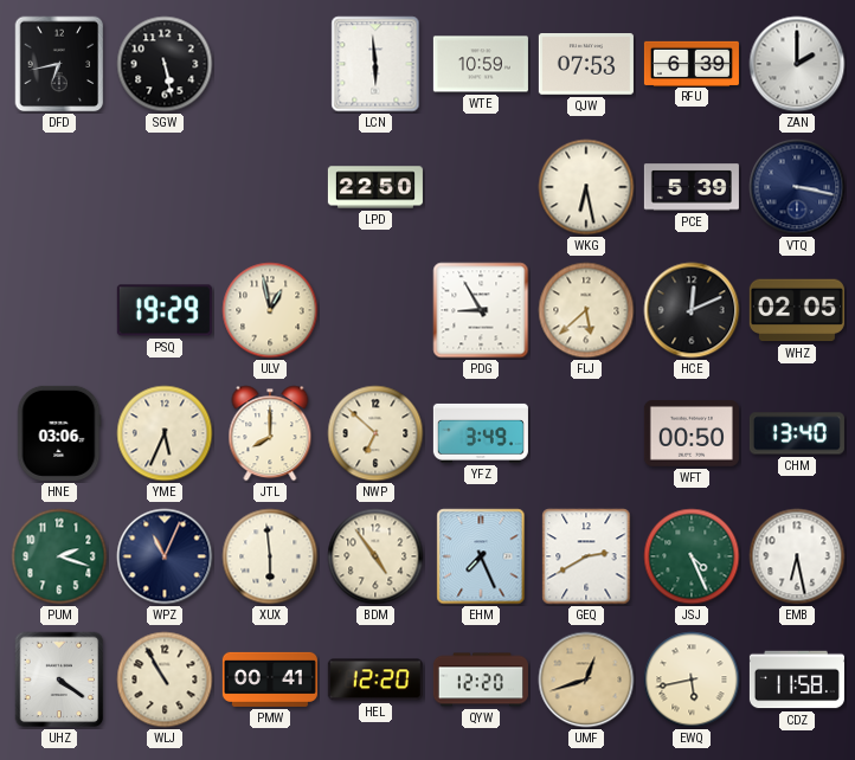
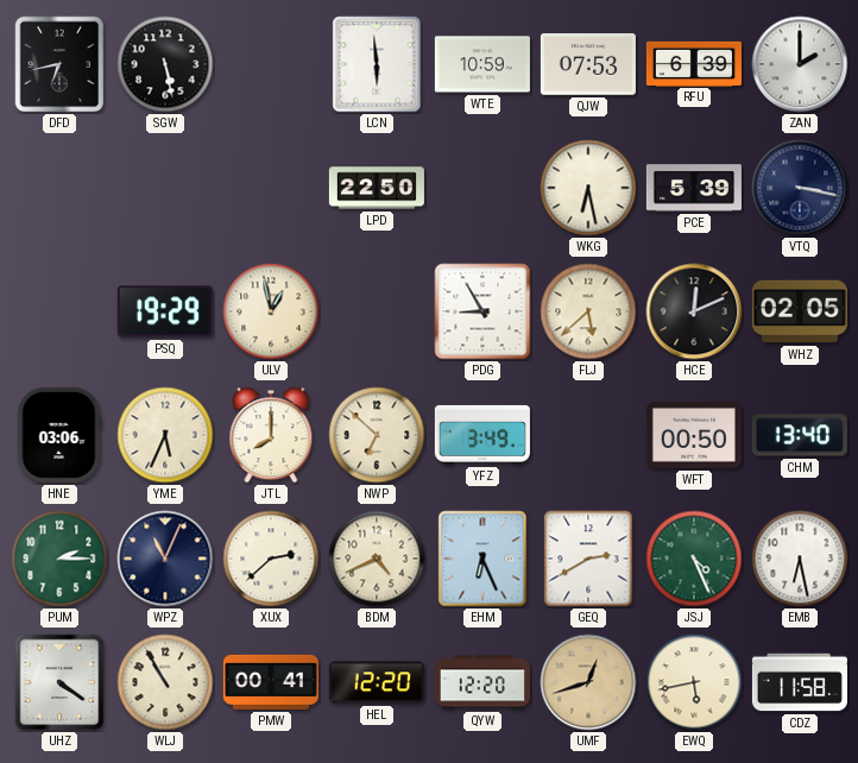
PUM: 2:18 -> 2:15 (59, 559)
XUX: 5:59 -> 2:38 (271, 559)
BDM: 4:54 -> 4:41 (377, 559)
EHM: 7:26 -> 6:26 (482, 559)
